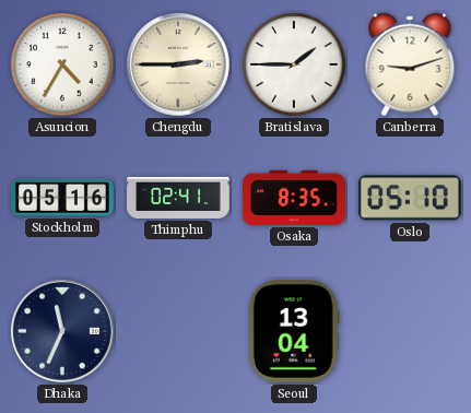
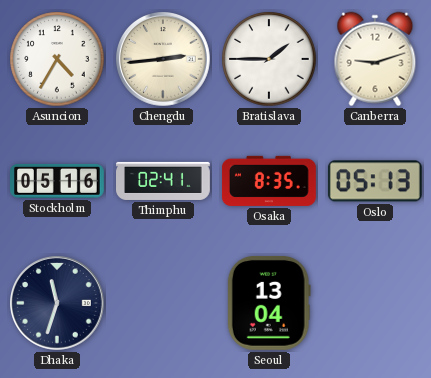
Chengdu: 2:45 -> 2:44 (164, 60)
Oslo: 05:10 -> 05:13 (375, 181)
Dhaka: 11:34 -> 11:33 (58, 304)
